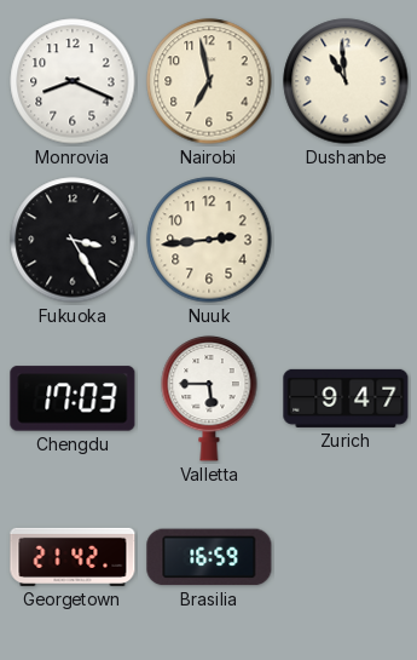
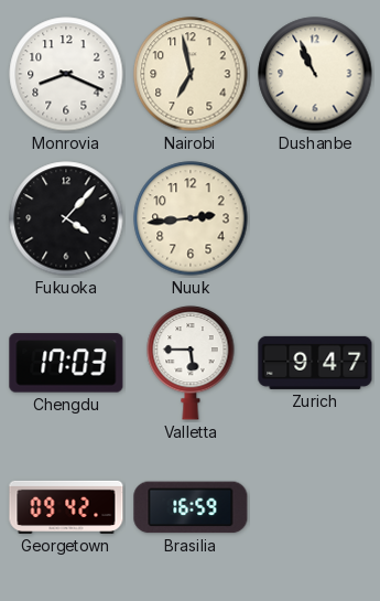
Dushanbe: 10:59 -> 10:56 (315, 74)
Fukuoka: 3:25 -> 4:07 (66, 218)
Georgetown: 21:42 -> 09:42 (66, 507)
